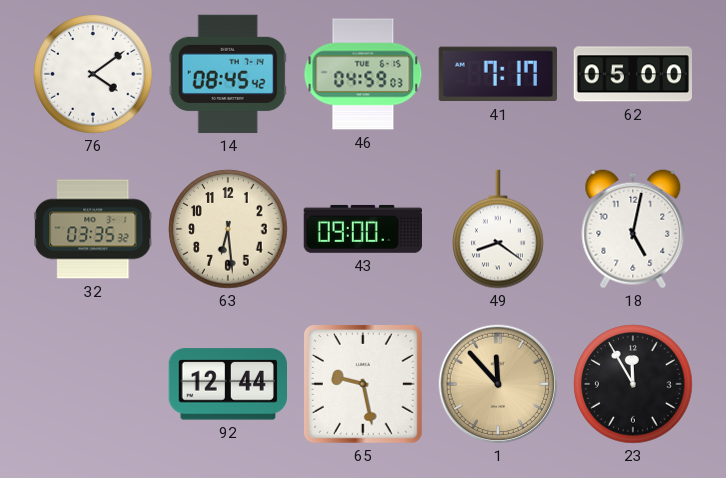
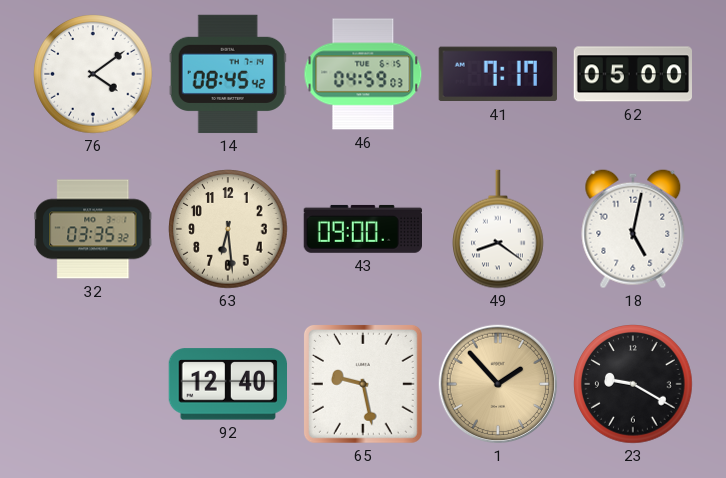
92: 12:44 -> 12:40 (227, 384)
1: 11:53 -> 1:53 (498, 384)
23: 11:55 -> 9:20 (633, 384)
